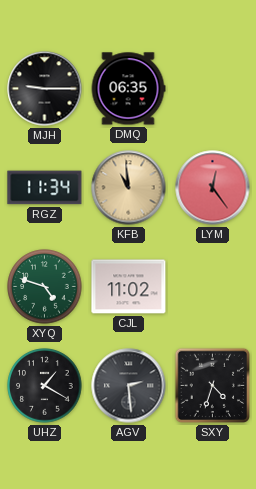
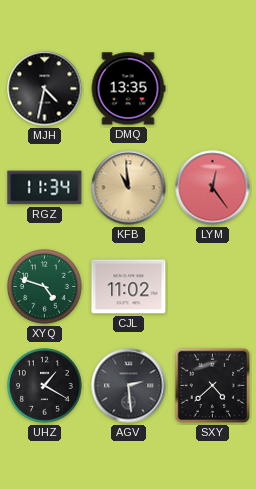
MJH: 9:15 -> 4:32 (45, 89)
DMQ: 06:35 -> 13:35 (128, 89)
SXY: 4:33 -> 4:38 (213, 386)
